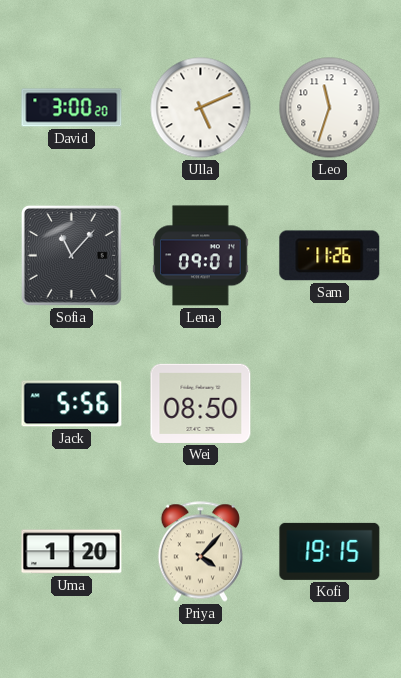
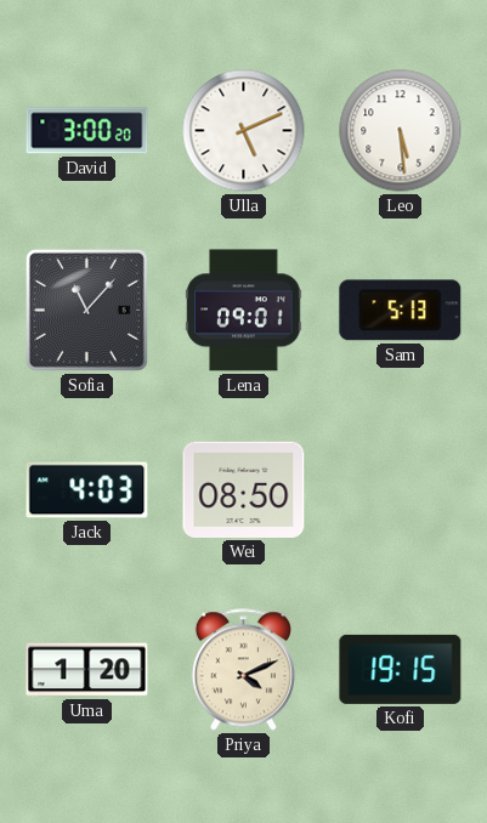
Leo: 11:33 -> 5:29 (401, 131)
Sam: 11:26 -> 5:13 (401, 311)
Jack: 5:56 -> 4:03 (87, 490)
Priya: 4:07 -> 4:11 (243, 670)
